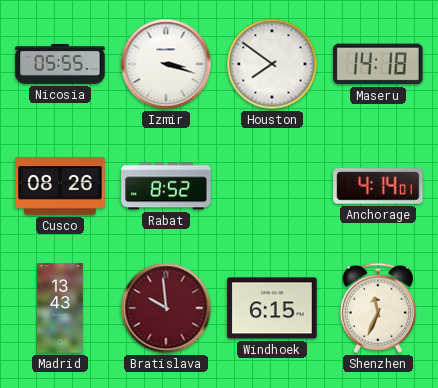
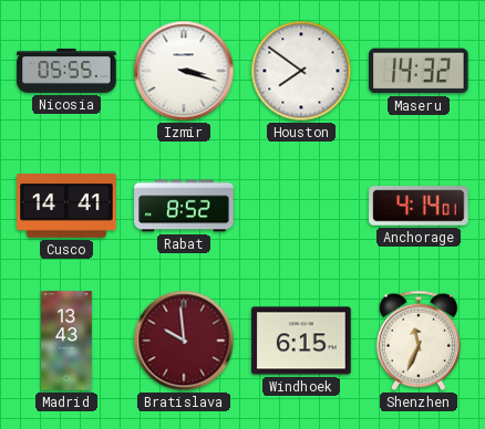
Maseru: 14:18 -> 14:32 (419, 71)
Cusco: 08:26 -> 14:41 (66, 206)
